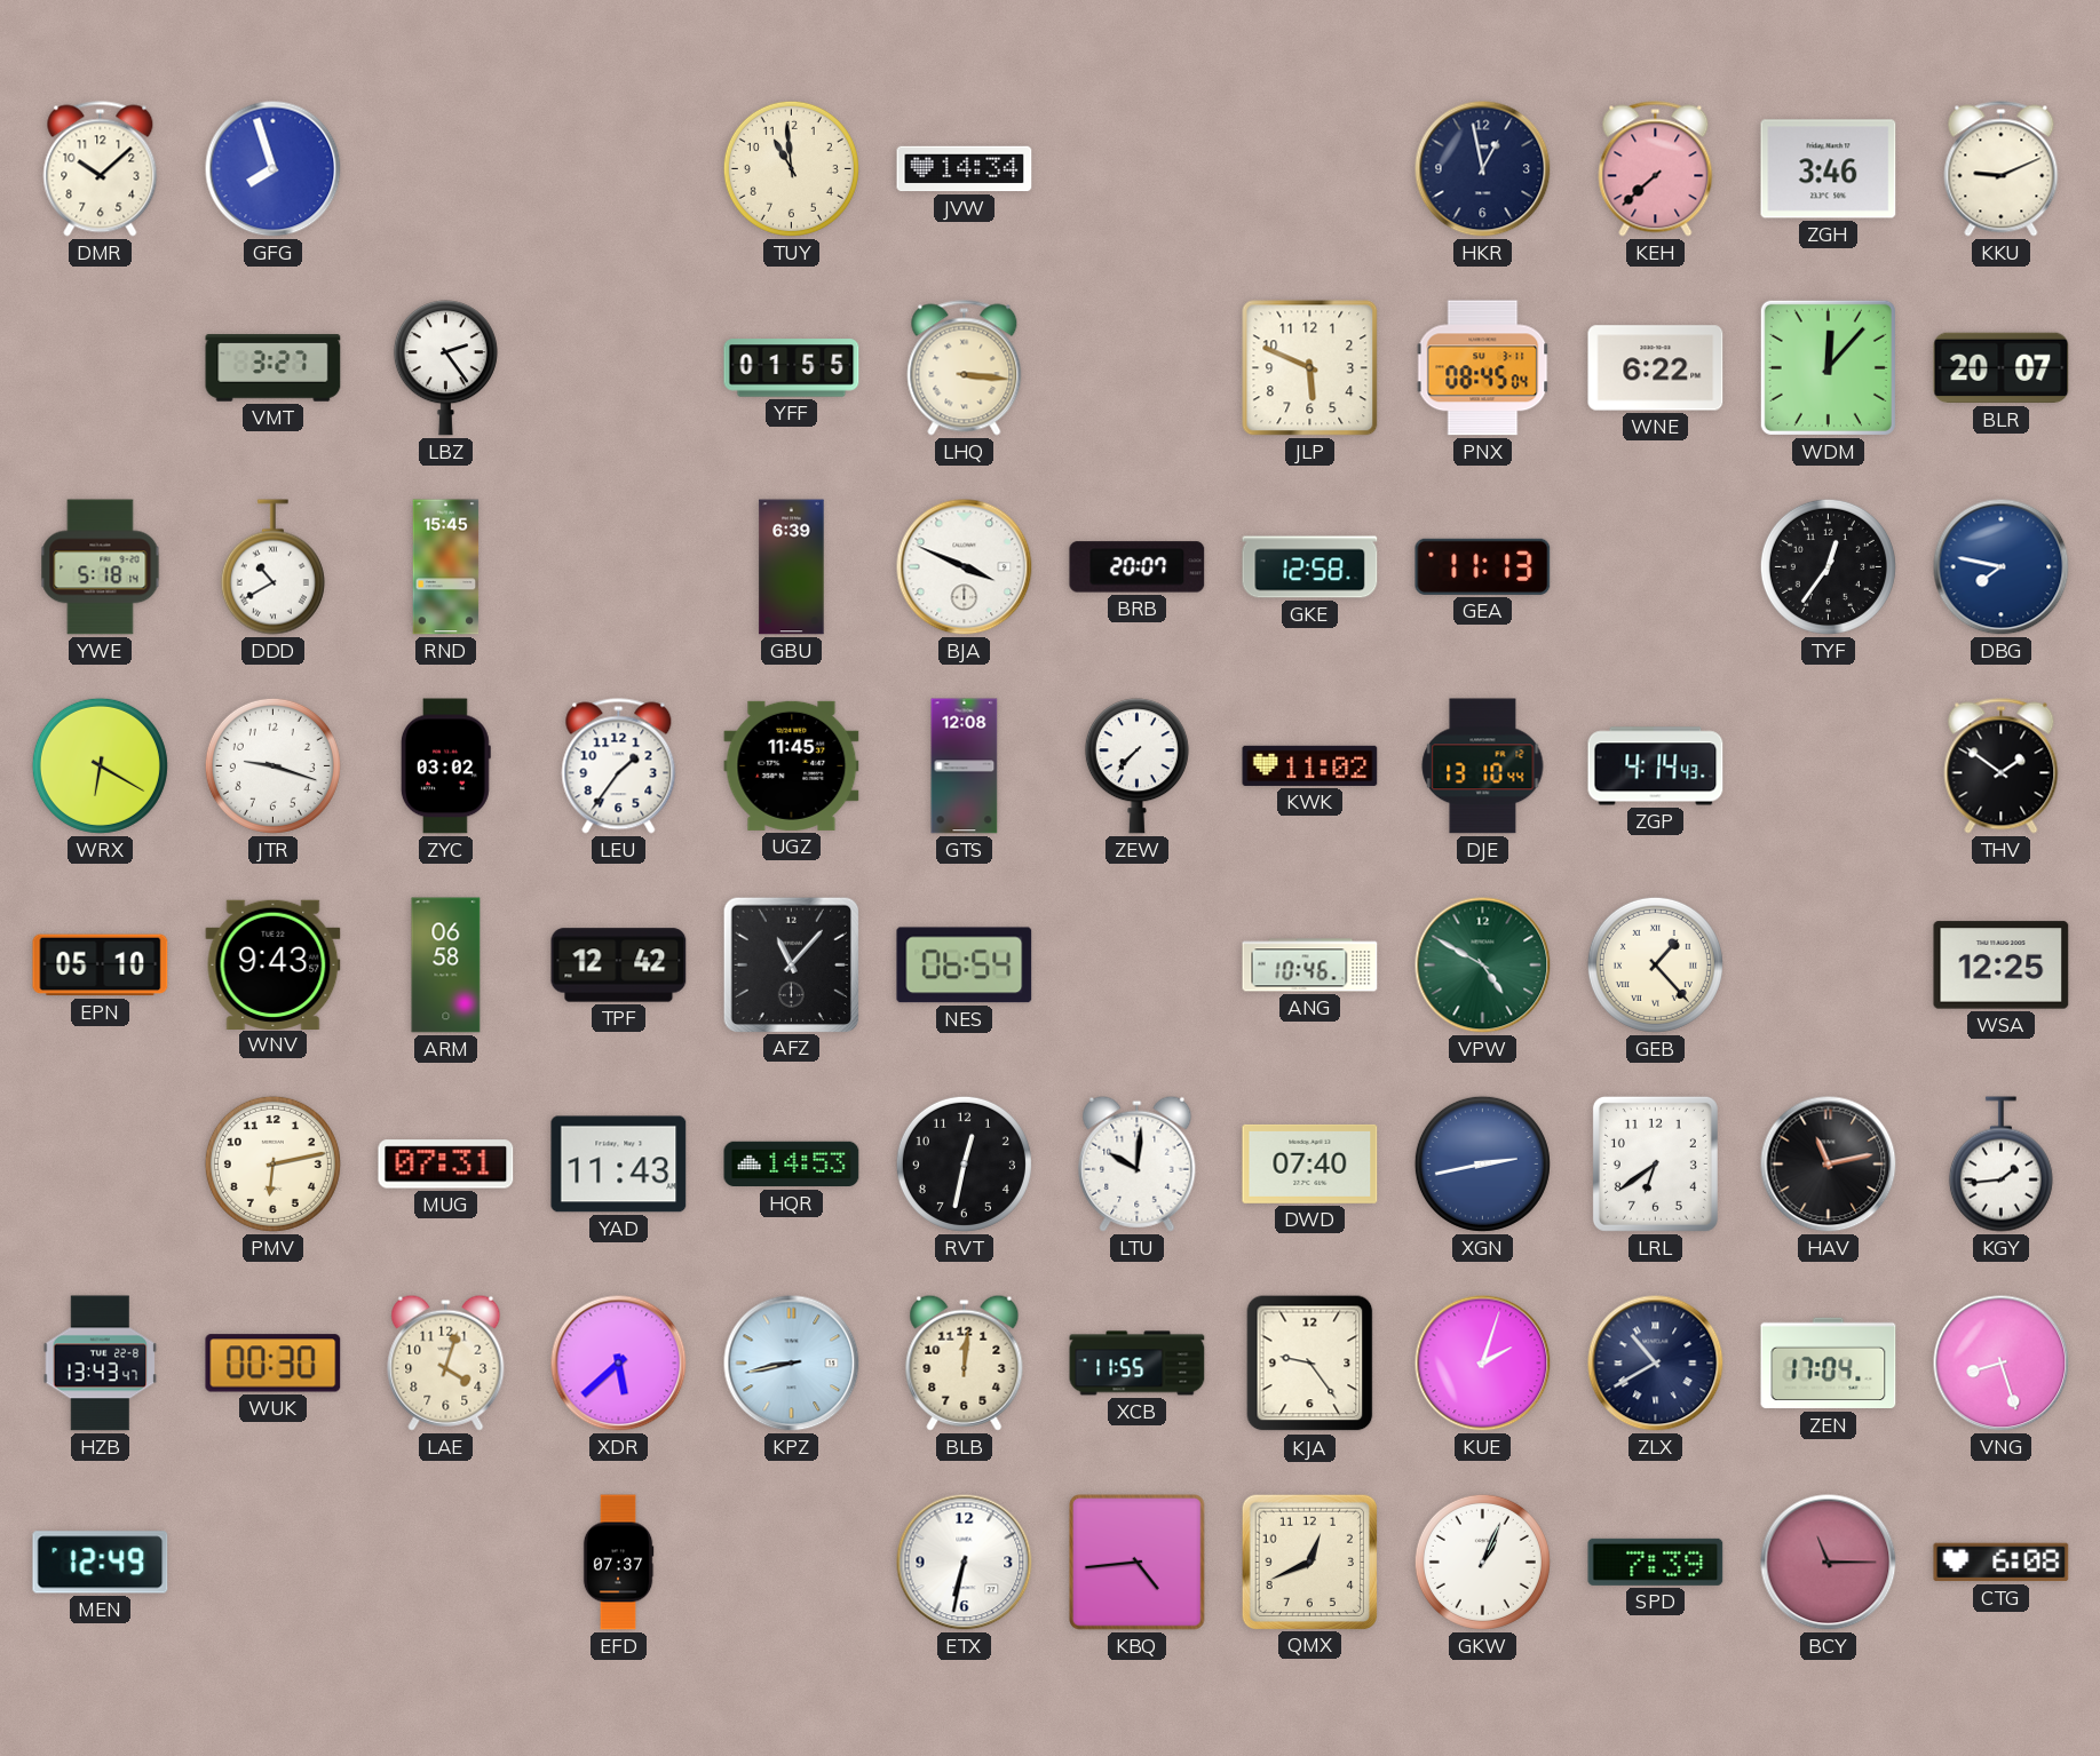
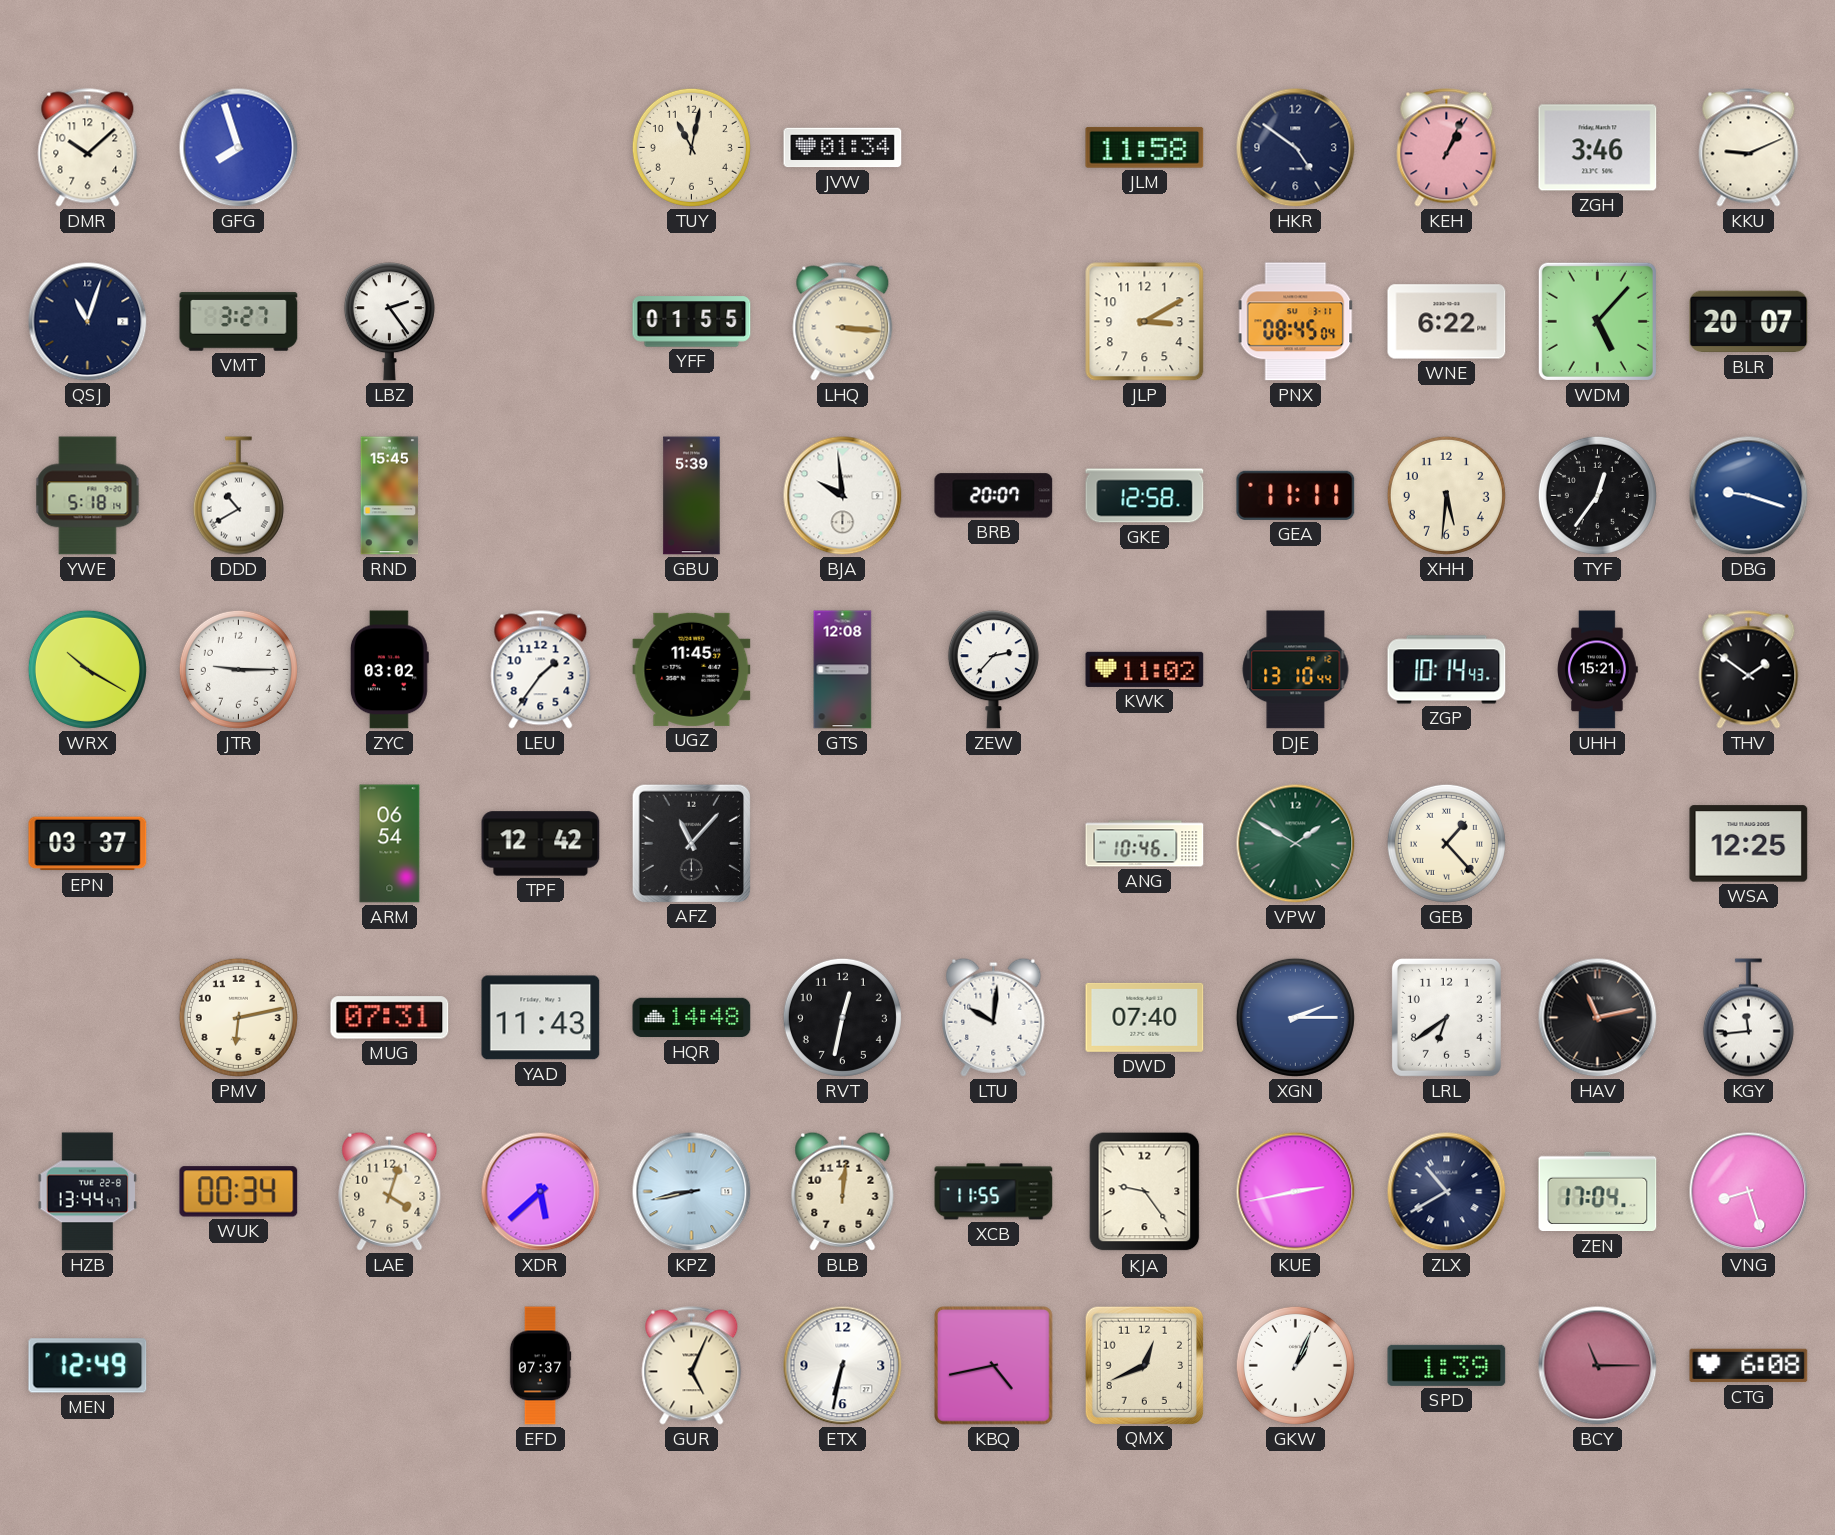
TUY: 10:59 -> 11:02 (691, 147)
JVW: 14:34 -> 01:34 (843, 148)
JLM: none -> 11:58 (1145, 147)
HKR: 12:58 -> 4:51 (1296, 148)
KEH: 7:38 -> 1:04 (1447, 148)
QSJ: none -> 11:03 (88, 322)
JLP: 5:49 -> 3:10 (1145, 322)
WDM: 12:07 -> 5:07 (1597, 321)
GBU: 6:39 -> 5:39 (692, 496)
BJA: 3:49 -> 9:59 (843, 496)
GEA: 11:13 -> 11:11 (1296, 495)
XHH: none -> 5:31 (1446, 495)
DBG: 7:47 -> 9:18 (1749, 496)
WRX: 6:20 -> 10:20 (87, 669)
JTR: 9:18 -> 9:15 (238, 669)
ZEW: 7:37 -> 2:37 (993, 670)
ZGP: 4:14 -> 10:14 (1447, 670)
UHH: none -> 15:21 (1598, 670)
EPN: 05:10 -> 03:37 (88, 844)
WNV: 9:43 -> none (274, 964)
ARM: 06:58 -> 06:54 (390, 844)
NES: 06:54 -> none (965, 966)
VPW: 4:50 -> 1:50 (1296, 844)
HQR: 14:53 -> 14:48 (692, 1018)
XGN: 2:43 -> 2:15 (1295, 1017)
KGY: 1:44 -> 11:44 (1748, 1018)
HZB: 13:43 -> 13:44 (88, 1192)
WUK: 00:30 -> 00:34 (239, 1192)
KUE: 2:03 -> 2:43 (1296, 1192)
GUR: none -> 5:04 (692, 1366)
KBQ: 4:44 -> 4:43 (994, 1366)
SPD: 7:39 -> 1:39 (1447, 1365)
